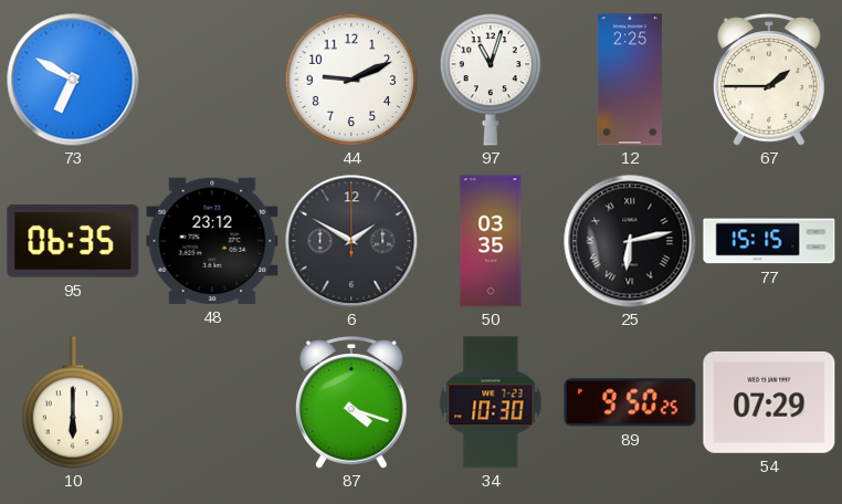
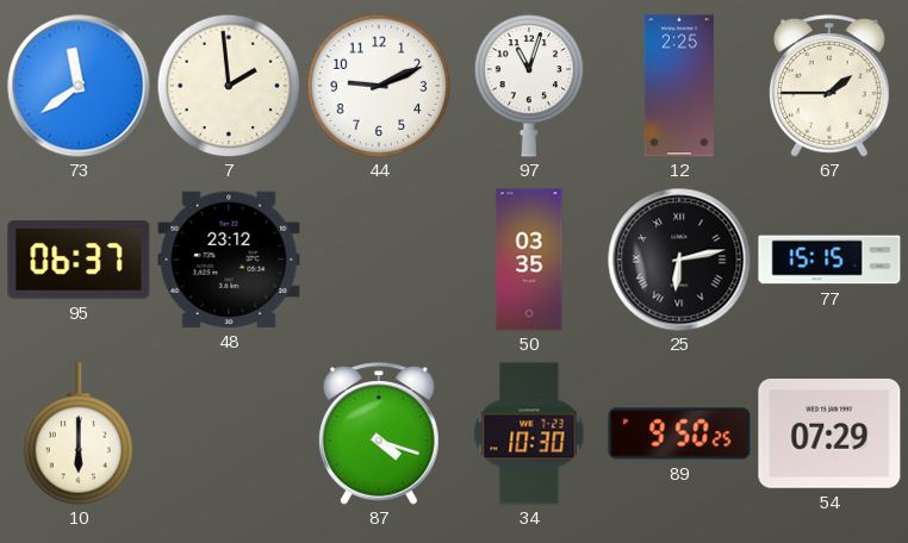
73: 6:50 -> 11:39 (79, 86)
7: none -> 1:59 (229, 86)
95: 06:35 -> 06:37 (79, 260)
6: 1:50 -> none (351, 241)
